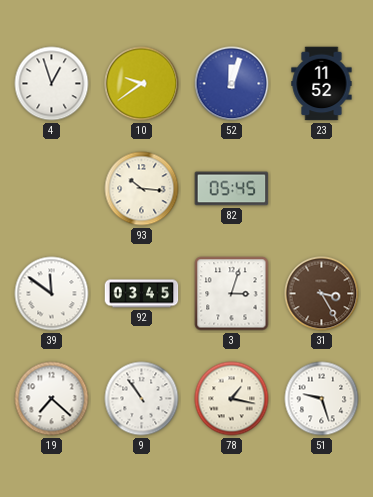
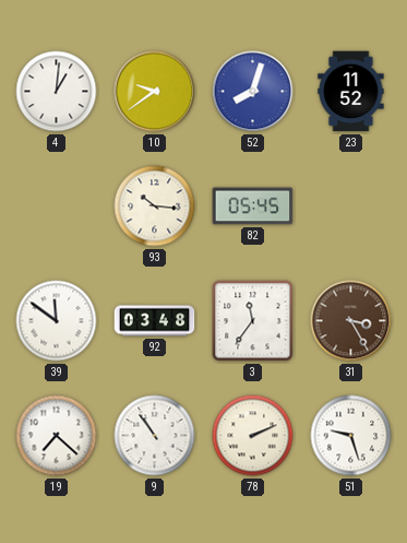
4: 12:57 -> 1:01 (57, 92)
52: 12:03 -> 8:03 (253, 92)
92: 03:45 -> 03:48 (155, 321)
3: 3:03 -> 11:36 (253, 321)
78: 1:17 -> 2:11 (253, 436)
